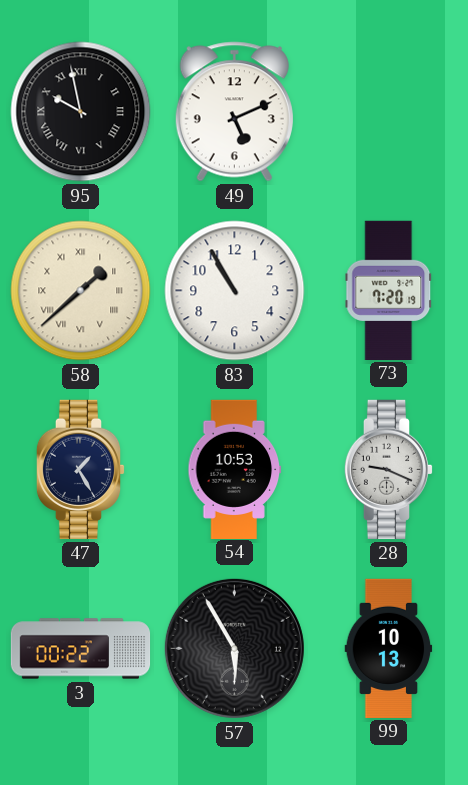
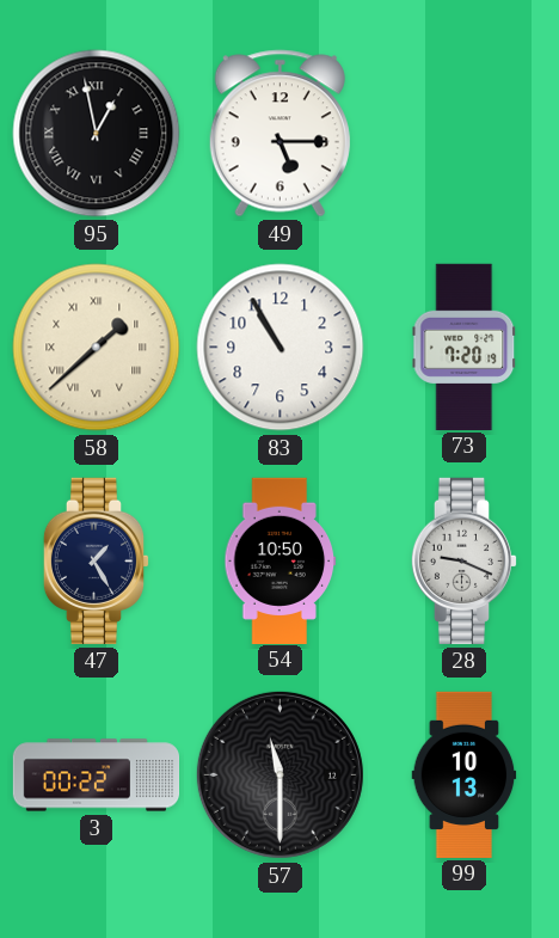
95: 9:58 -> 12:58 (97, 134)
49: 5:11 -> 5:15 (279, 134)
54: 10:53 -> 10:50 (281, 560)
57: 5:55 -> 11:30 (279, 774)
